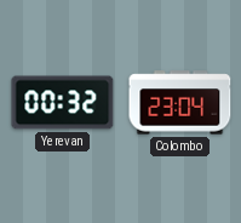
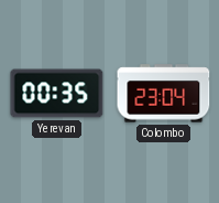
Yerevan: 00:32 -> 00:35 (57, 94)
